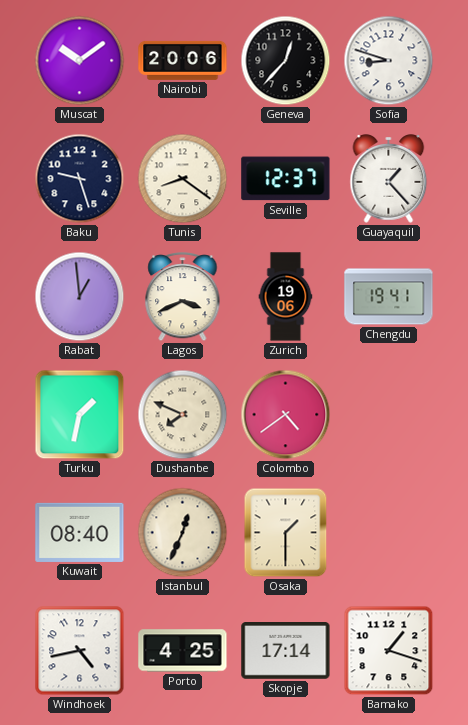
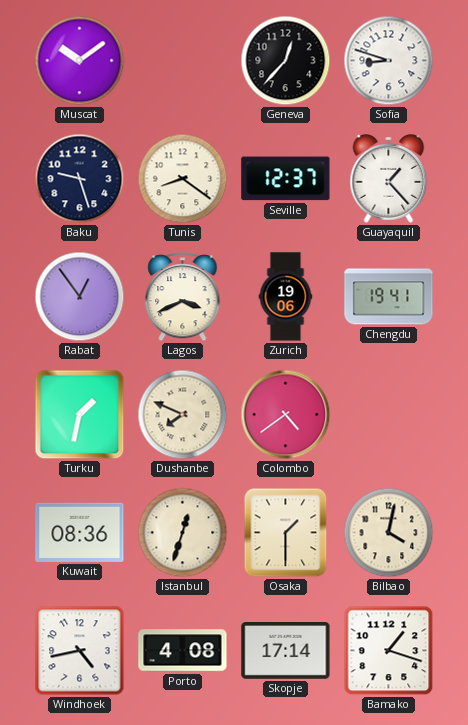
Nairobi: 20:06 -> none (183, 60)
Rabat: 12:59 -> 12:54 (80, 297)
Kuwait: 08:40 -> 08:36 (80, 532)
Istanbul: 12:34 -> 12:33 (183, 533)
Bilbao: none -> 4:02 (389, 533)
Porto: 4:25 -> 4:08 (183, 651)
